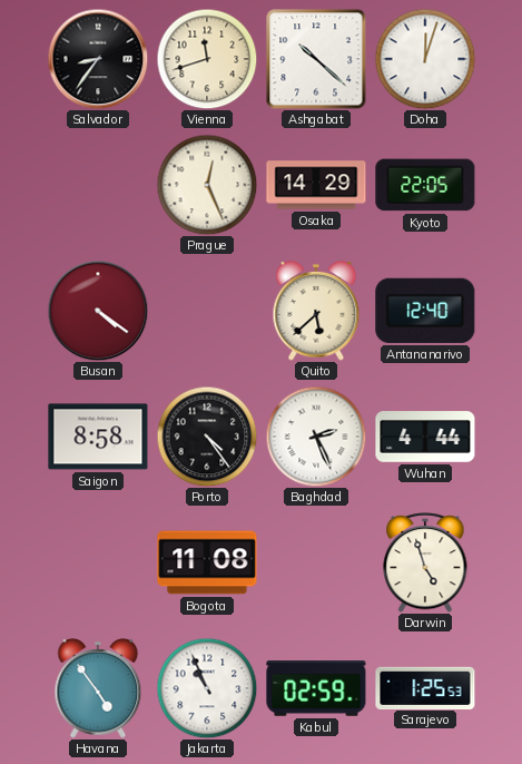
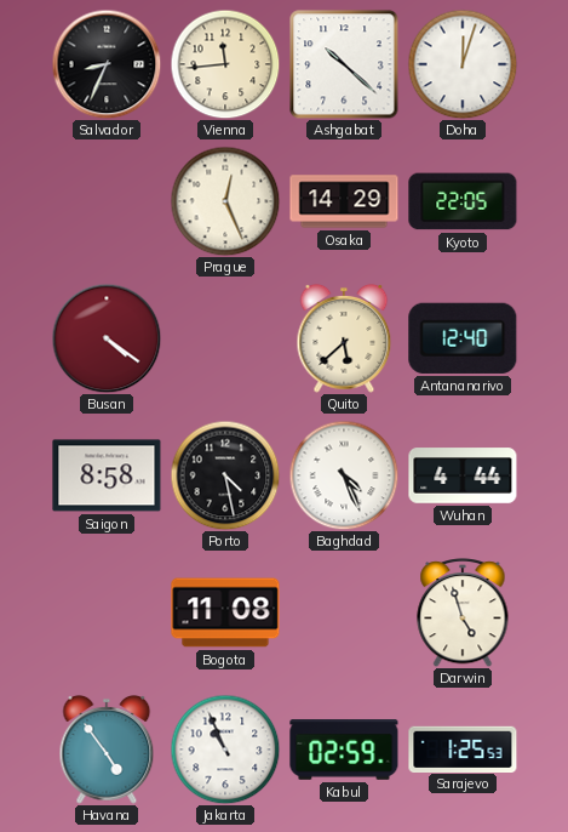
Salvador: 8:36 -> 8:34 (107, 64)
Vienna: 11:42 -> 11:44 (225, 64)
Porto: 4:24 -> 4:28 (225, 475)
Baghdad: 2:26 -> 4:26 (344, 475)
